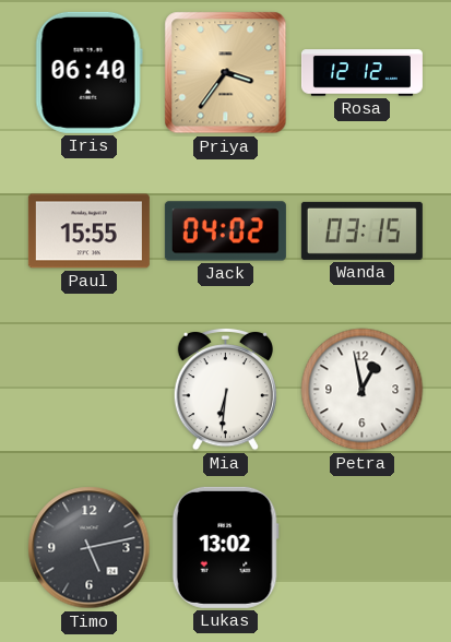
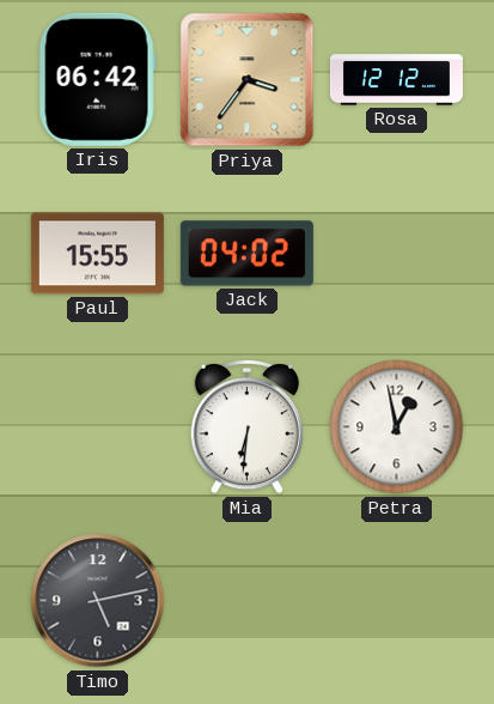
Iris: 06:40 -> 06:42 (97, 79)
Wanda: 03:15 -> none (361, 230)
Lukas: 13:02 -> none (225, 547)
